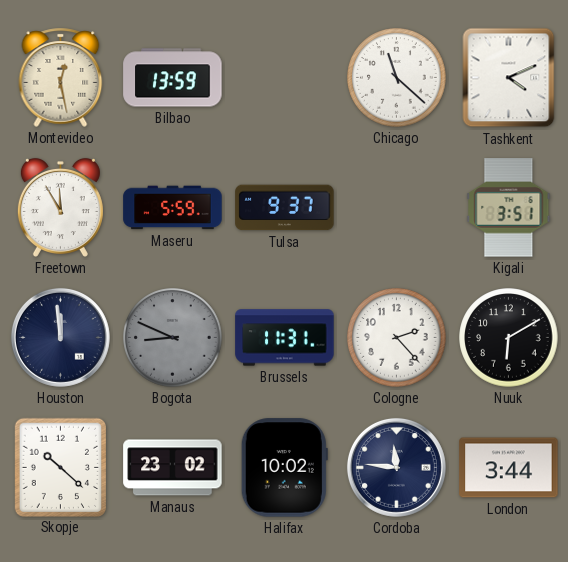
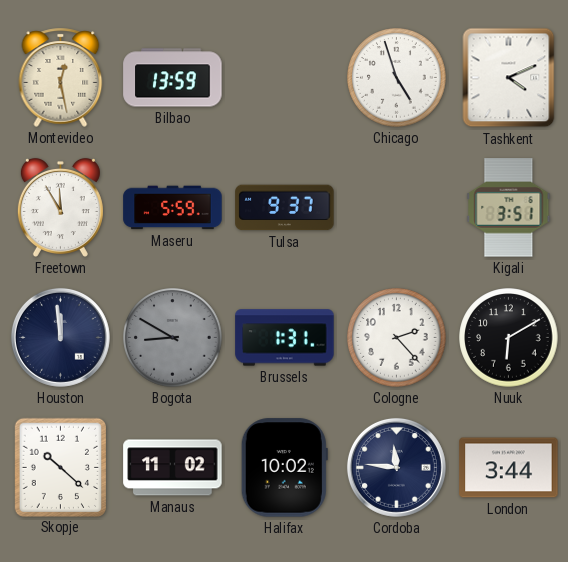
Chicago: 11:22 -> 4:57 (397, 78)
Bogota: 8:49 -> 8:50 (173, 338)
Brussels: 11:31 -> 1:31 (285, 338)
Manaus: 23:02 -> 11:02 (173, 468)
